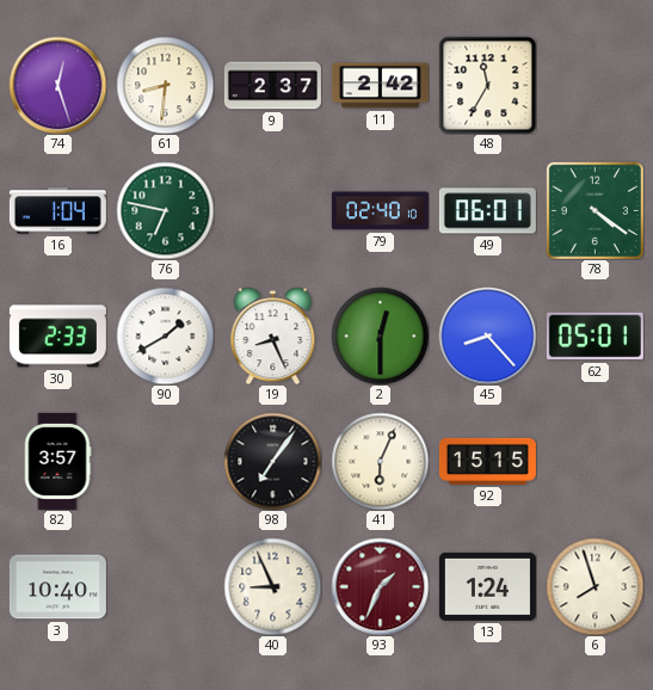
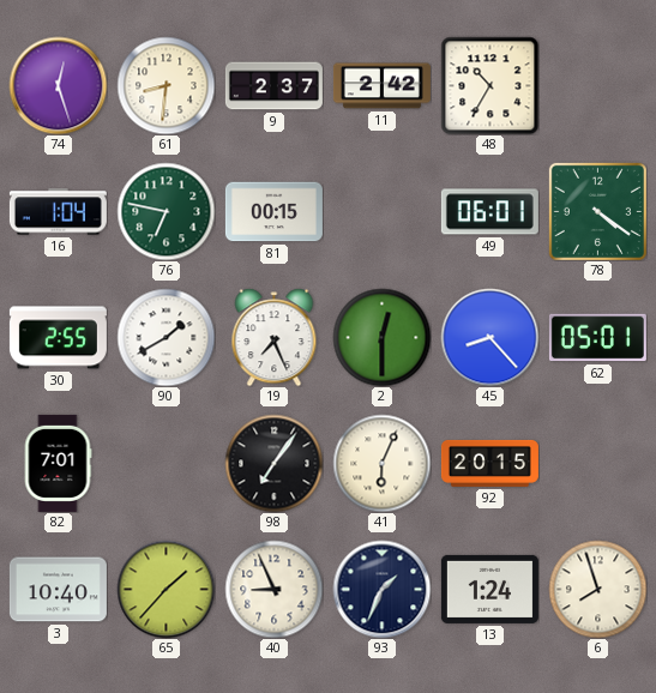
48: 11:35 -> 10:35 (489, 85)
81: none -> 00:15 (273, 212)
79: 02:40 -> none (380, 211)
30: 2:33 -> 2:55 (58, 338)
19: 8:26 -> 7:26 (275, 337)
82: 3:57 -> 7:01 (58, 463)
92: 15:15 -> 20:15 (489, 463)
65: none -> 1:37 (165, 589)
93 dial: burgundy -> navy (381, 589)
